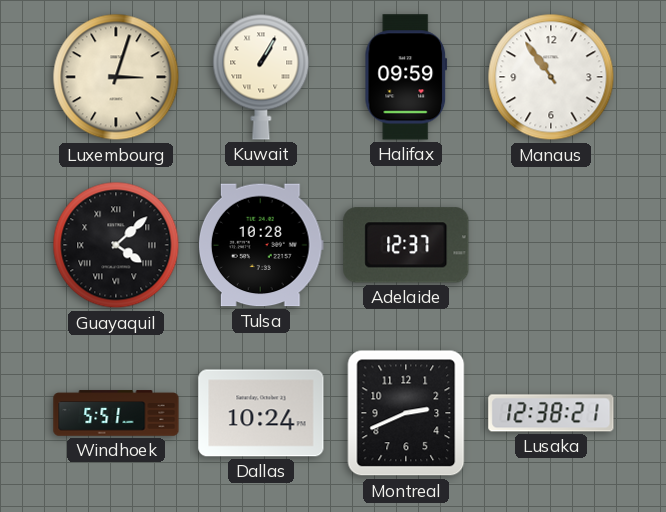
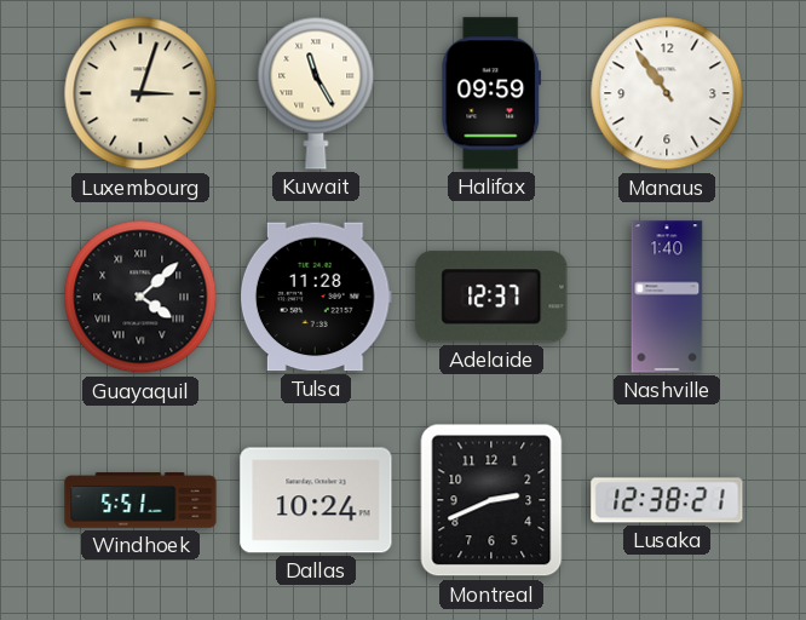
Kuwait: 1:05 -> 11:25 (316, 93)
Tulsa: 10:28 -> 11:28 (316, 297)
Nashville: none -> 1:40 (667, 297)
